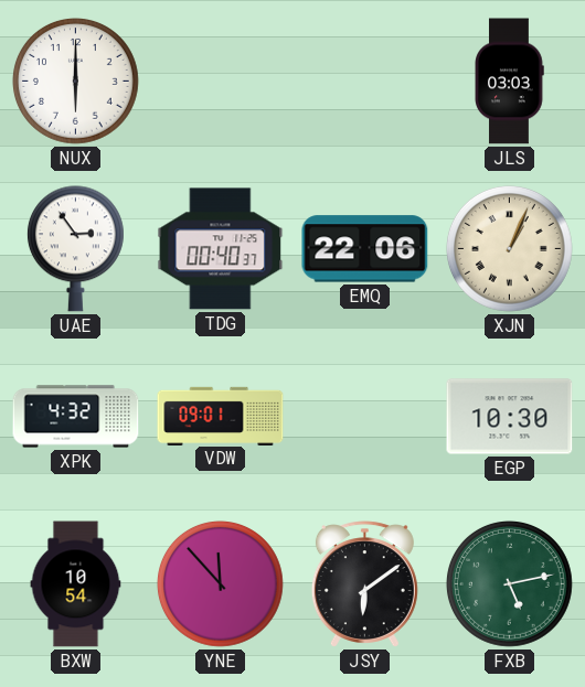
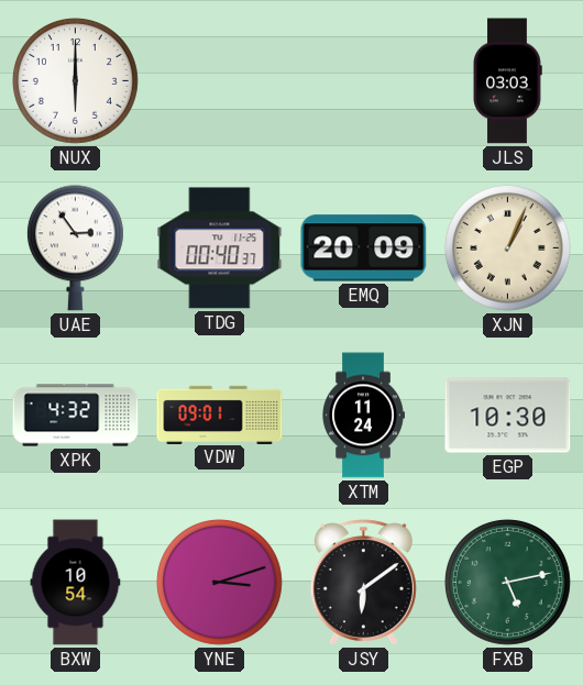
EMQ: 22:06 -> 20:09 (364, 248)
XTM: none -> 11:24 (363, 416)
YNE: 11:53 -> 3:12 (219, 582)
